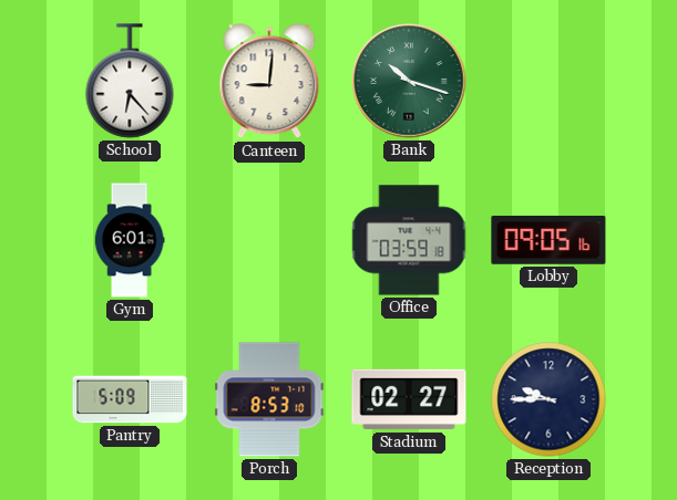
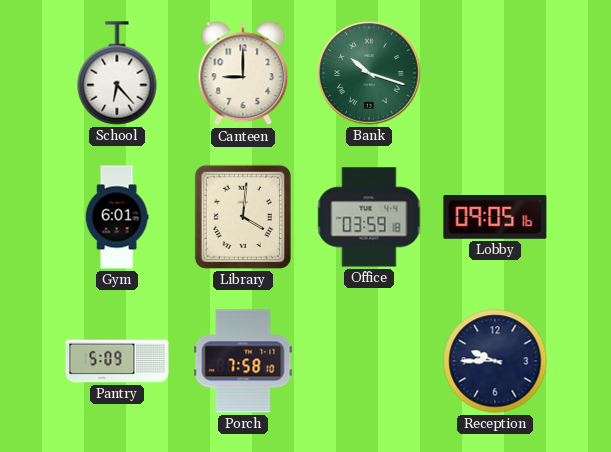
Canteen: 9:01 -> 9:00 (243, 74)
Library: none -> 4:01 (243, 217)
Porch: 8:53 -> 7:58 (243, 361)
Stadium: 02:27 -> none (409, 399)
